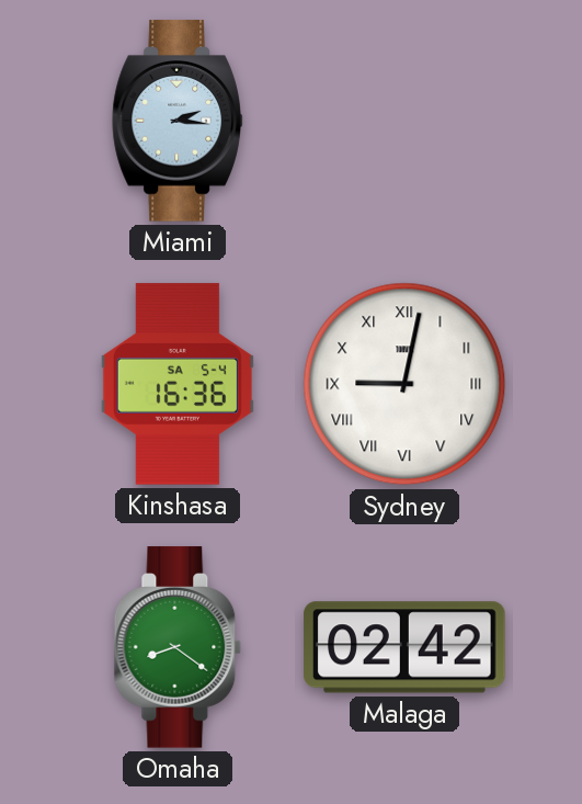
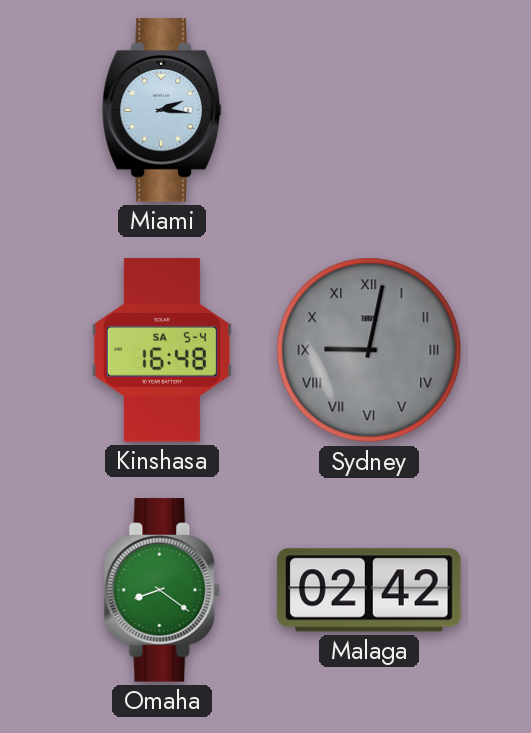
Kinshasa: 16:36 -> 16:48 (162, 350)
Sydney dial: white -> grey (369, 350)
